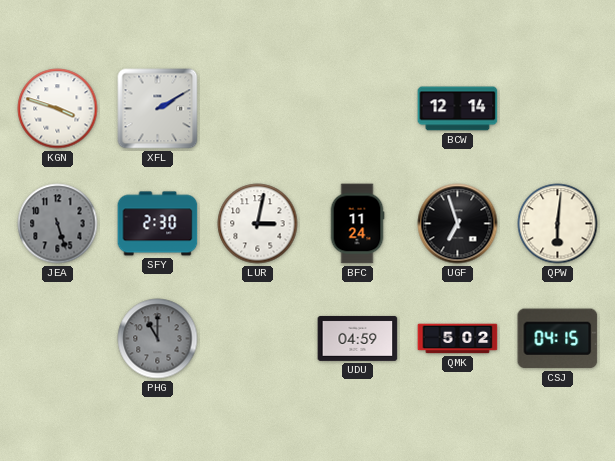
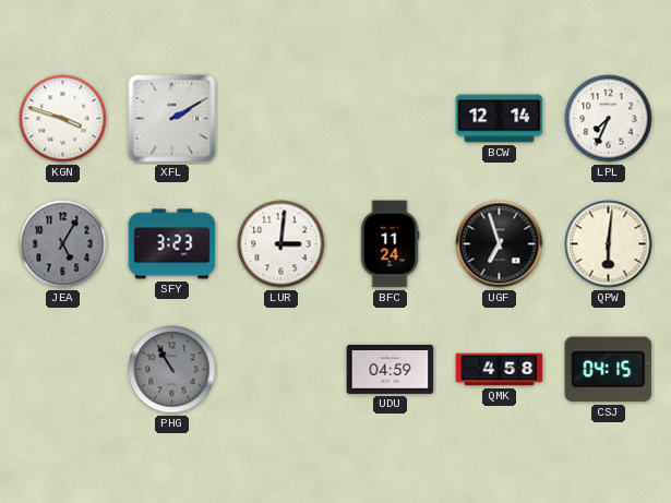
LPL: none -> 7:34 (609, 119)
JEA: 5:27 -> 5:05 (63, 244)
SFY: 2:30 -> 3:23 (172, 244)
LUR: 3:02 -> 3:01 (281, 244)
PHG: 11:00 -> 10:55 (172, 370)
QMK: 5:02 -> 4:58 (500, 370)
